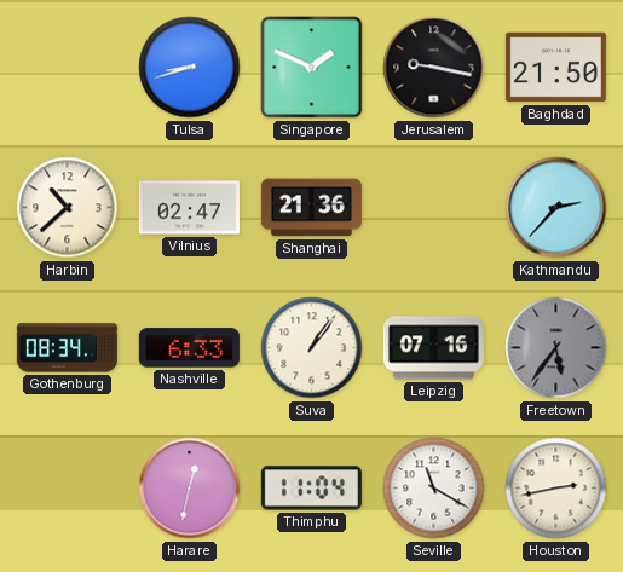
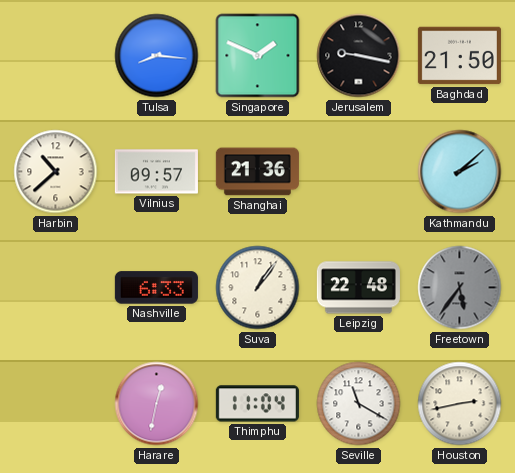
Tulsa: 8:42 -> 8:16 (157, 56)
Vilnius: 02:47 -> 09:57 (156, 172)
Kathmandu: 2:37 -> 2:08 (460, 172)
Gothenburg: 08:34 -> none (67, 348)
Leipzig: 07:16 -> 22:48 (358, 288)
